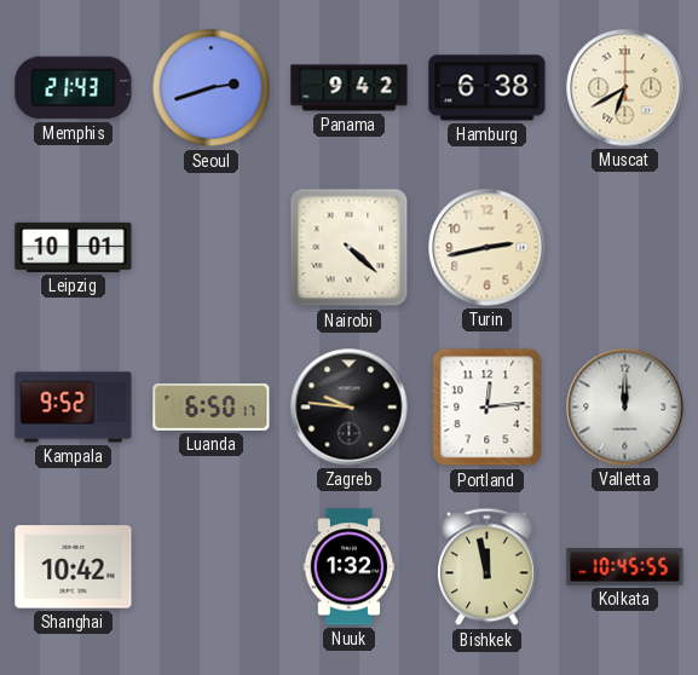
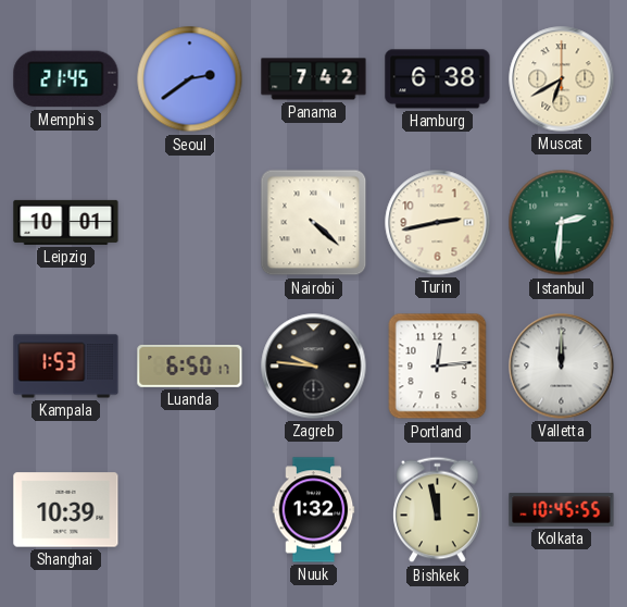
Memphis: 21:43 -> 21:45 (66, 79)
Seoul: 2:42 -> 2:39 (190, 79)
Panama: 9:42 -> 7:42 (314, 79)
Istanbul: none -> 2:31 (562, 223)
Kampala: 9:52 -> 1:53 (66, 367)
Shanghai: 10:42 -> 10:39 (66, 510)
